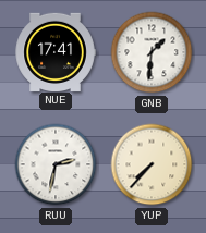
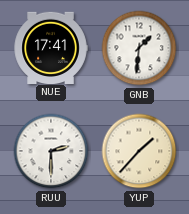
RUU: 2:32 -> 2:30 (51, 151)
YUP: 7:37 -> 1:37 (139, 151)
